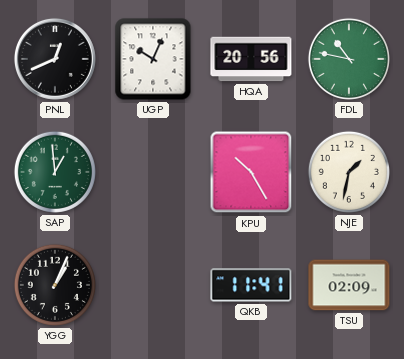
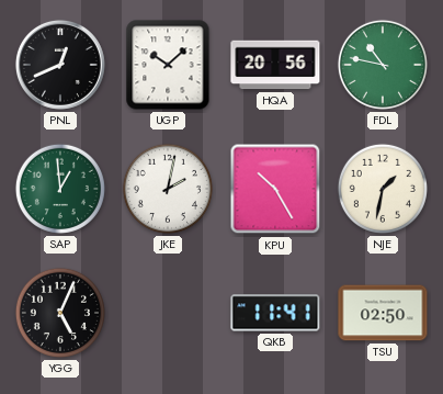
UGP: 10:04 -> 10:08 (168, 65)
JKE: none -> 2:02 (168, 189)
YGG: 1:04 -> 5:04 (60, 313)
TSU: 02:09 -> 02:50 (383, 313)
